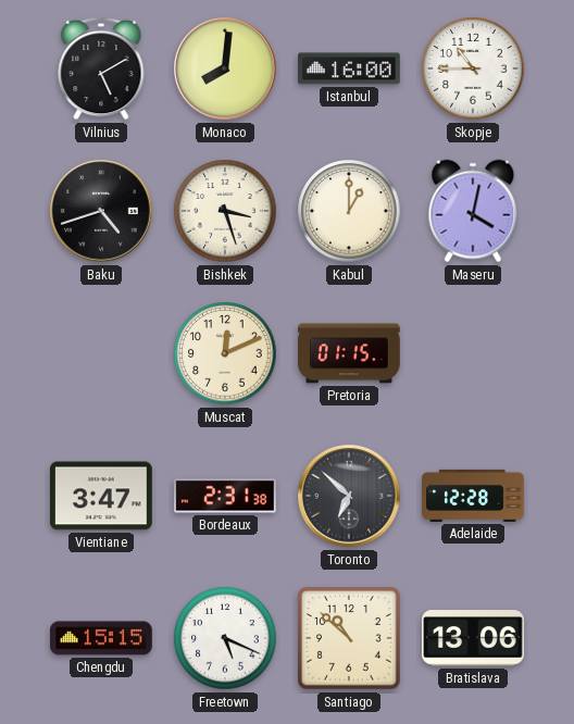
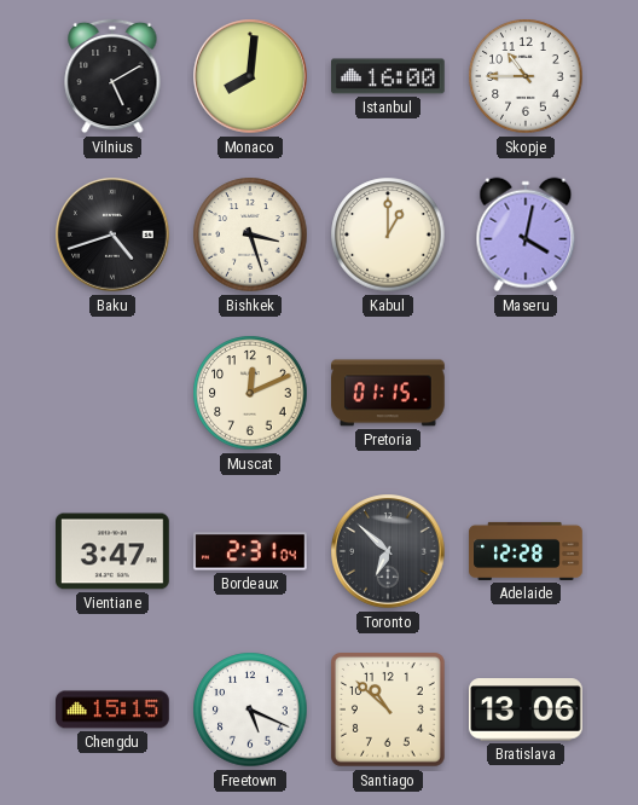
Bordeaux: 2:31:38 -> 2:31:04 (251, 551)
